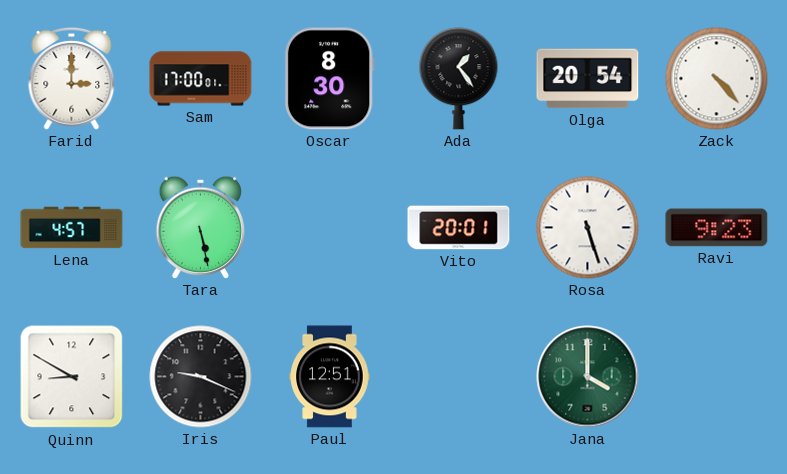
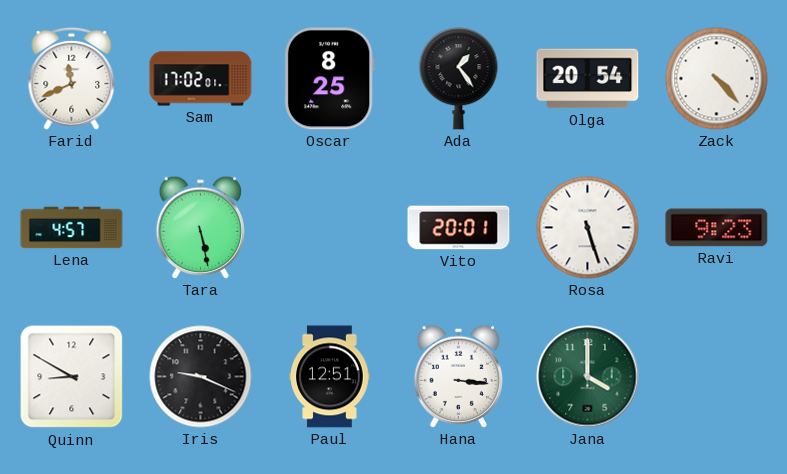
Farid: 3:00 -> 11:41 (72, 78)
Sam: 17:00 -> 17:02 (201, 79)
Oscar: 8:30 -> 8:25 (329, 79)
Hana: none -> 3:16 (458, 376)
